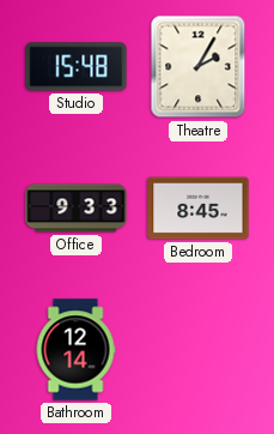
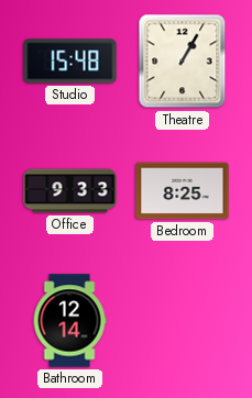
Theatre: 2:05 -> 1:05 (183, 62)
Bedroom: 8:45 -> 8:25 (183, 191)
